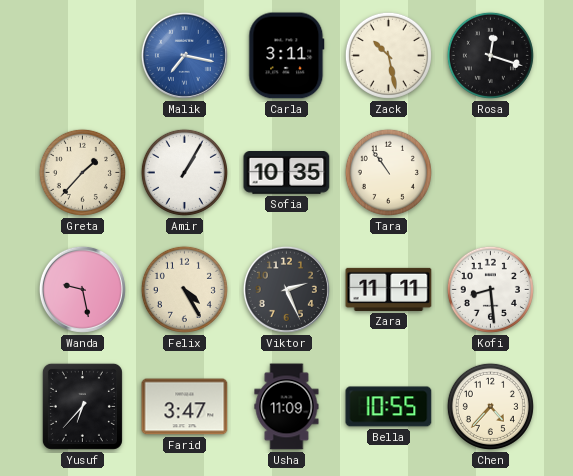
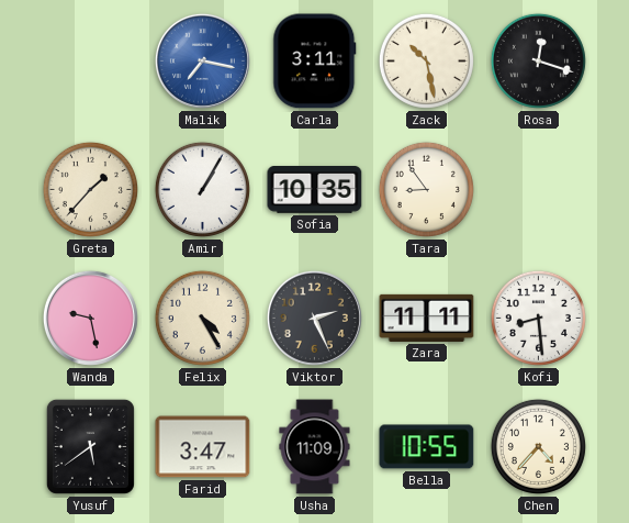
Tara: 10:54 -> 8:54 (426, 189)
Yusuf: 6:37 -> 5:39 (90, 446)
